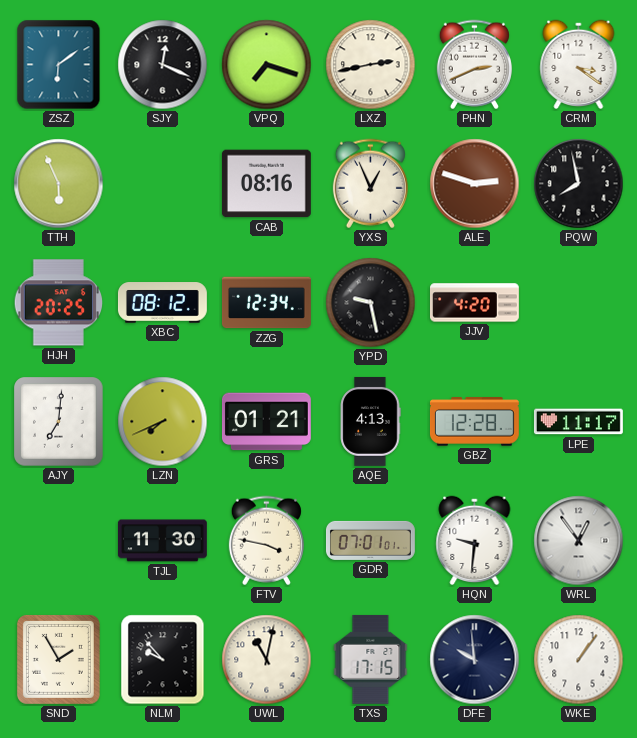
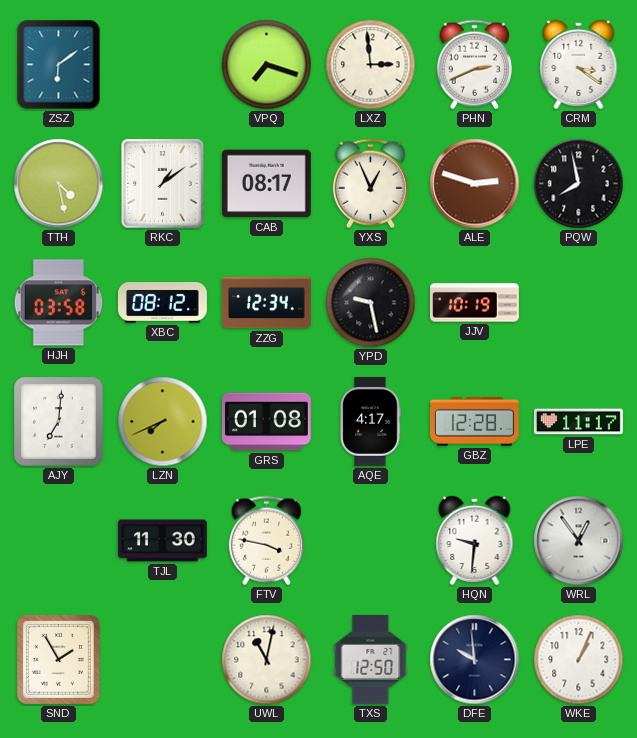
SJY: 12:19 -> none (163, 65)
LXZ: 2:43 -> 2:59 (371, 65)
TTH: 5:56 -> 4:28 (59, 184)
RKC: none -> 1:09 (163, 184)
CAB: 08:16 -> 08:17 (266, 184)
HJH: 20:25 -> 03:58 (58, 303)
JJV: 4:20 -> 10:19 (475, 303)
GRS: 01:21 -> 01:08 (266, 422)
AQE: 4:13 -> 4:17 (370, 421)
GDR: 07:01 -> none (370, 540)
NLM: 9:53 -> none (163, 660)
TXS: 17:15 -> 12:50 (371, 659)
WKE: 1:06 -> 1:04 (579, 660)
